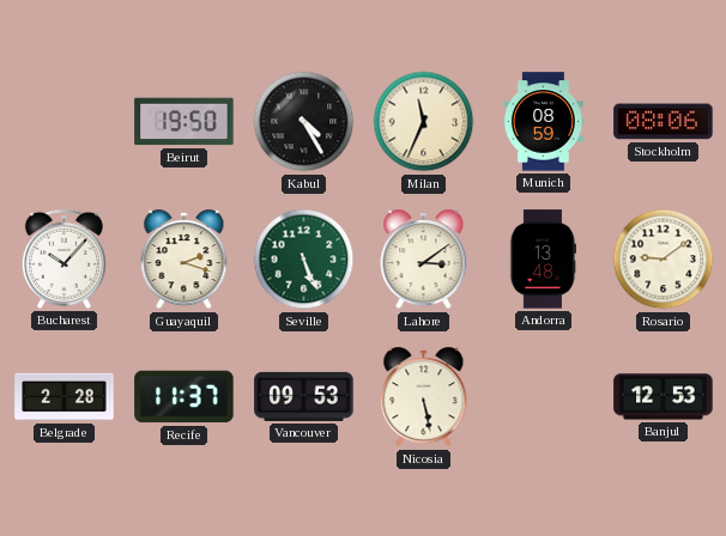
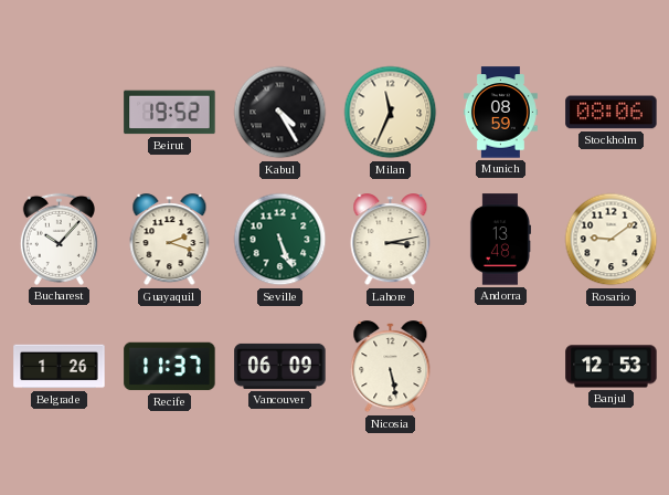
Beirut: 19:50 -> 19:52 (170, 113)
Lahore: 3:09 -> 3:13 (391, 240)
Belgrade: 2:28 -> 1:26 (60, 367)
Vancouver: 09:53 -> 06:09 (280, 366)
